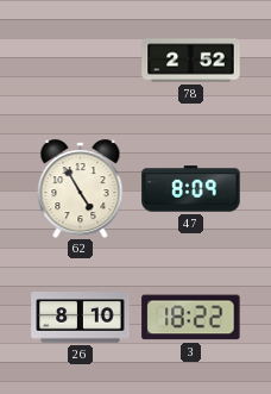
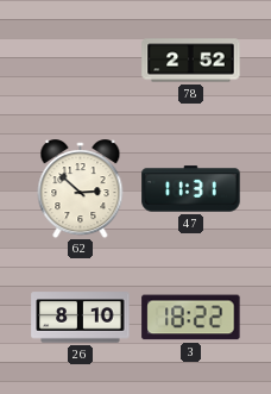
62: 4:55 -> 2:52 (81, 189)
47: 8:09 -> 11:31 (191, 189)
